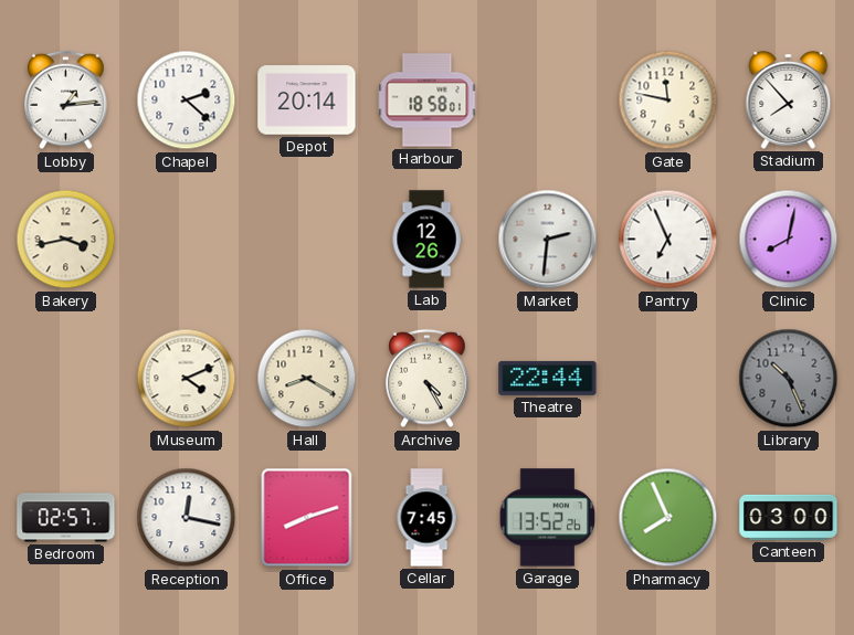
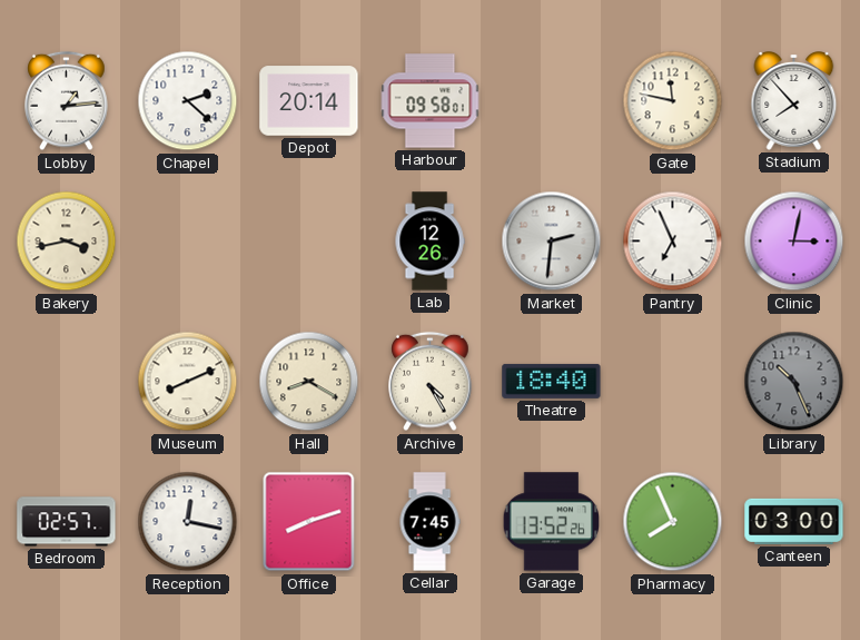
Harbour: 18:58 -> 09:58 (431, 101)
Clinic: 8:02 -> 3:02 (794, 242)
Museum: 4:11 -> 8:11 (188, 382)
Theatre: 22:44 -> 18:40 (552, 381)
